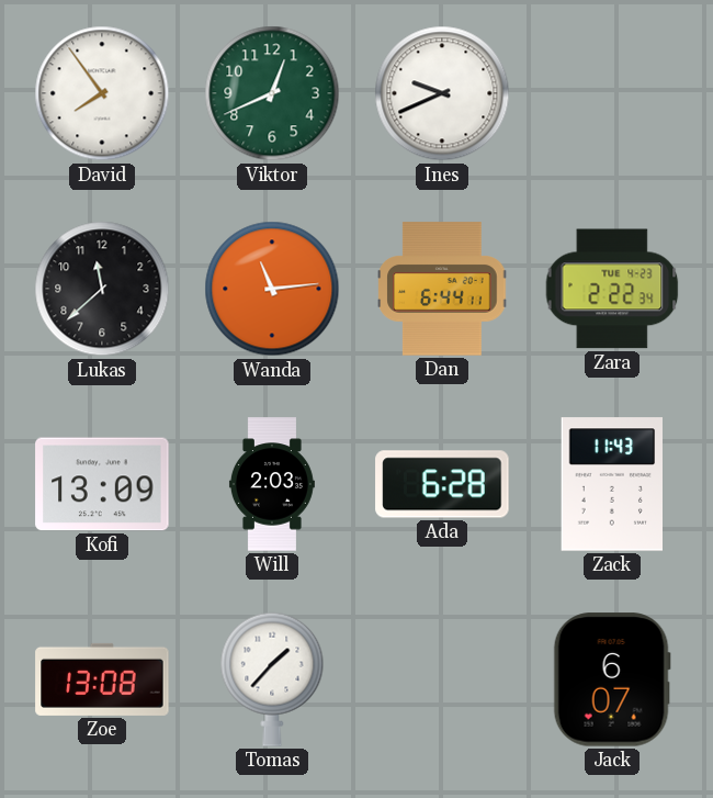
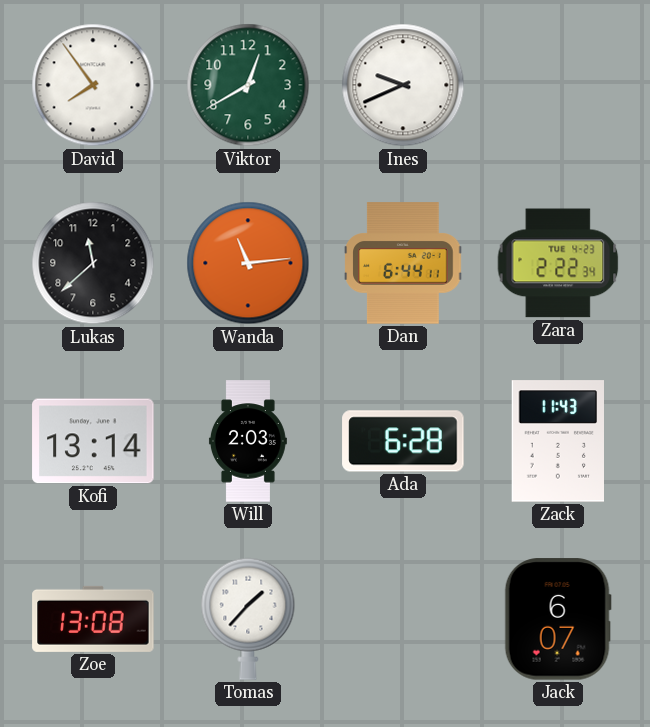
Viktor: 12:41 -> 12:40 (248, 85)
Kofi: 13:09 -> 13:14 (93, 441)
